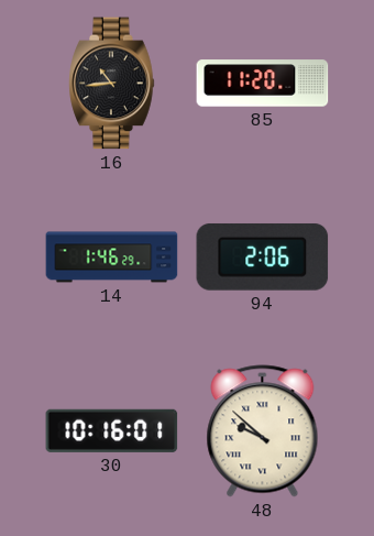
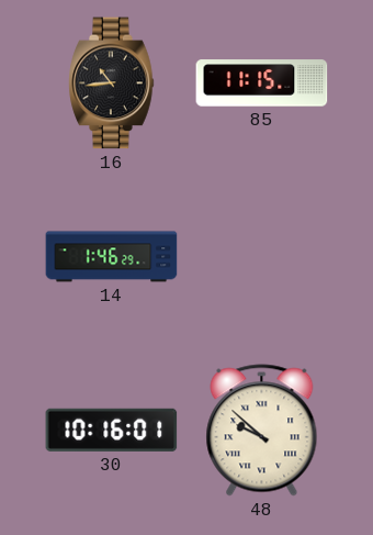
85: 11:20 -> 11:15 (262, 83)
94: 2:06 -> none (263, 256)
